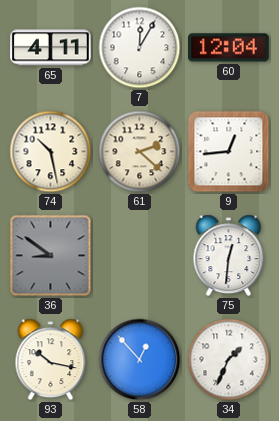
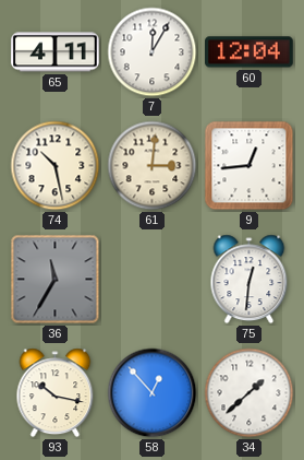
61: 2:22 -> 3:01 (153, 166)
36: 8:51 -> 11:35 (56, 280)
34: 1:34 -> 1:38 (250, 393)
